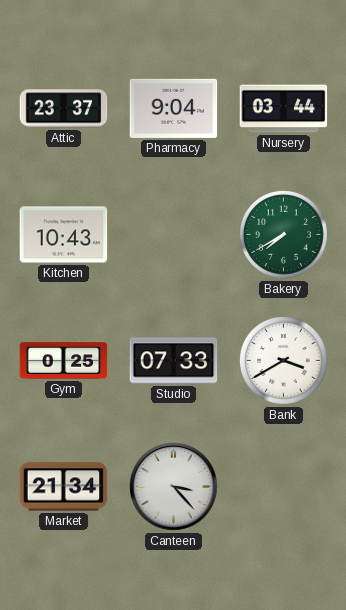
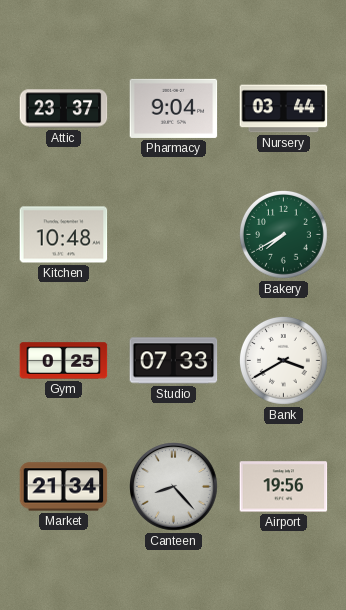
Kitchen: 10:43 -> 10:48 (64, 235)
Canteen: 3:23 -> 8:23 (174, 487)
Airport: none -> 19:56 (284, 487)
